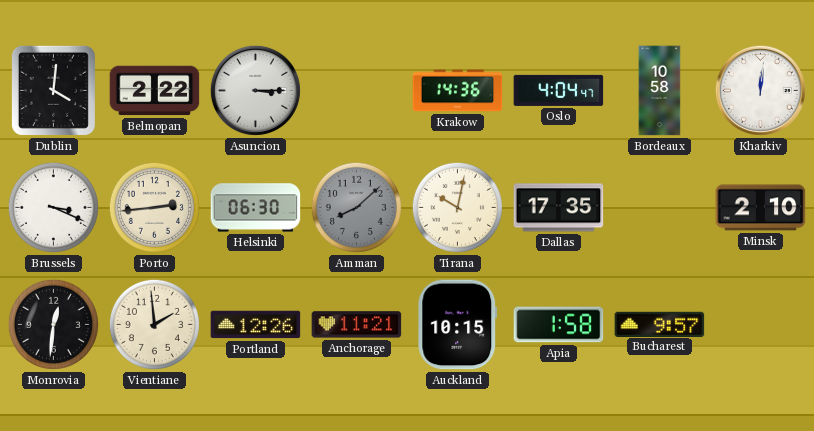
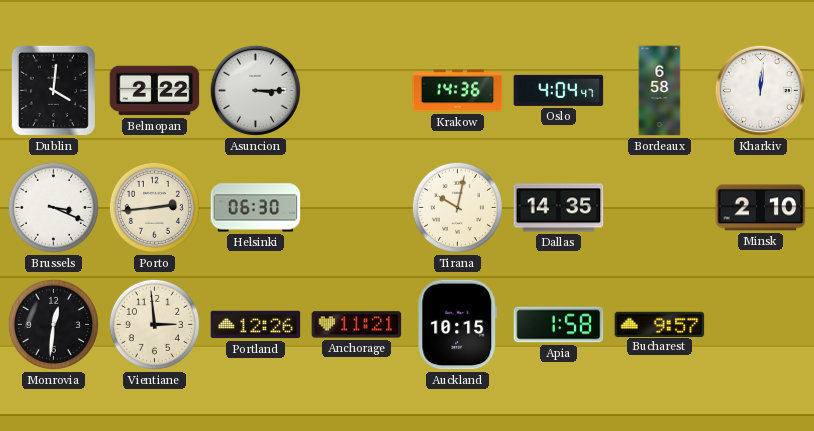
Bordeaux: 10:58 -> 6:58 (660, 91)
Amman: 8:08 -> none (356, 207)
Dallas: 17:35 -> 14:35 (559, 208)
Vientiane: 1:59 -> 2:59 (154, 324)
